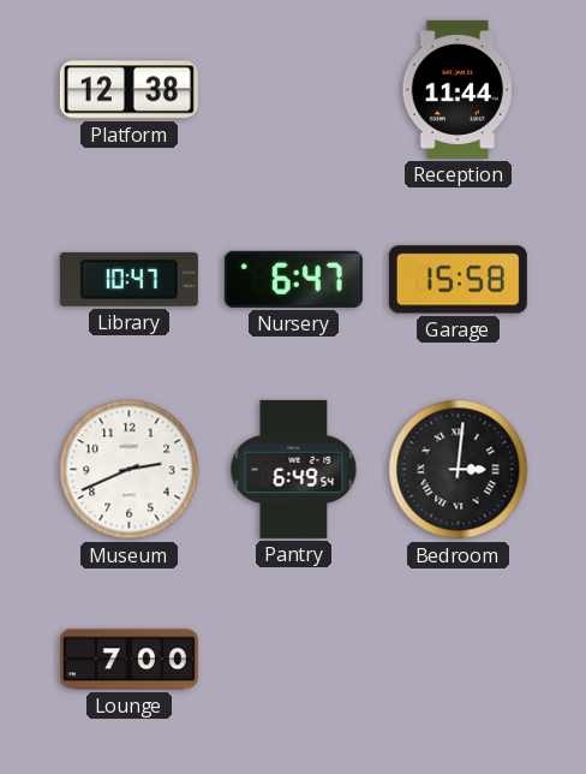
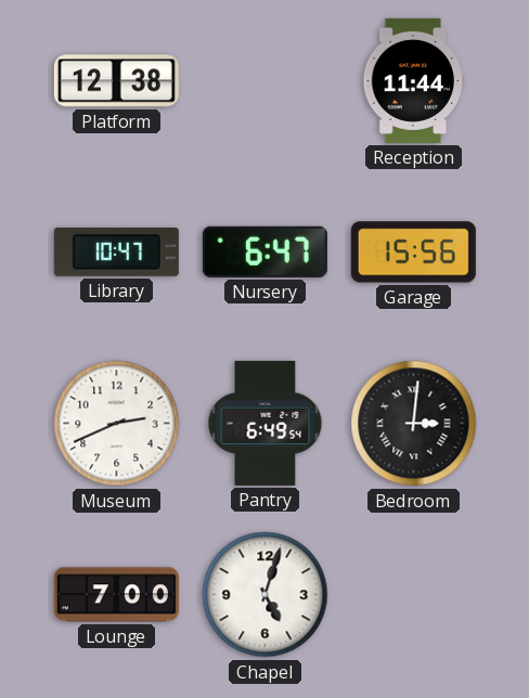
Garage: 15:58 -> 15:56 (413, 253)
Chapel: none -> 5:03 (266, 595)
